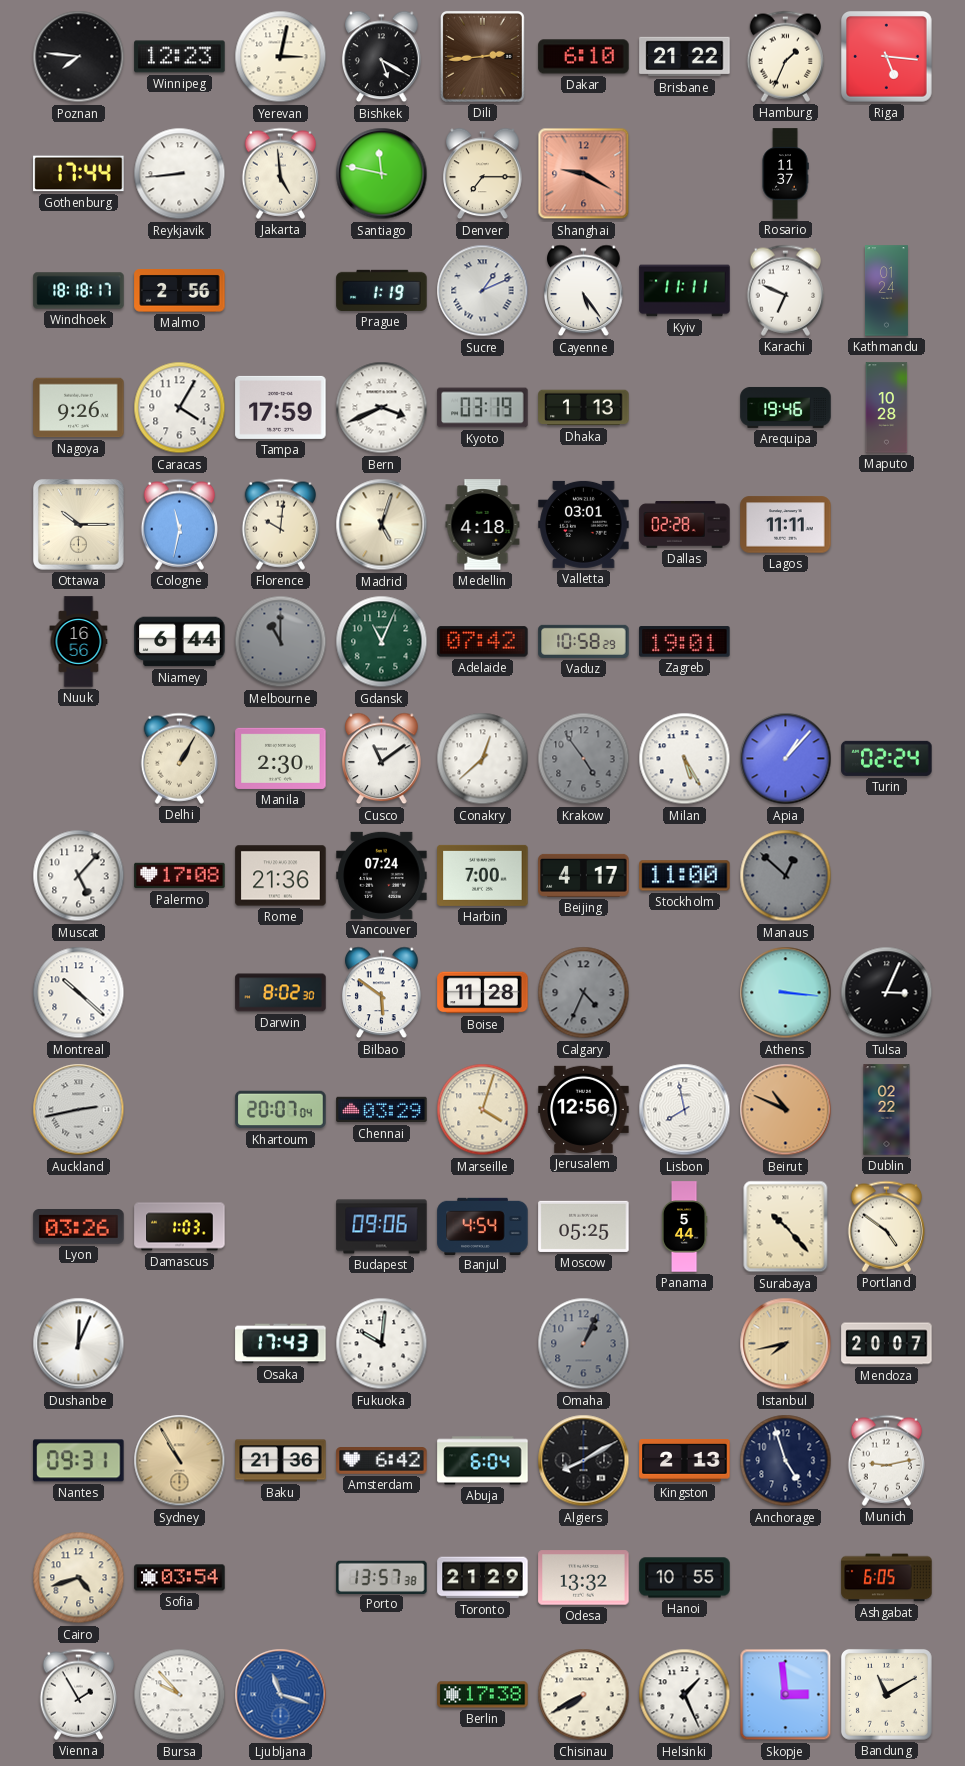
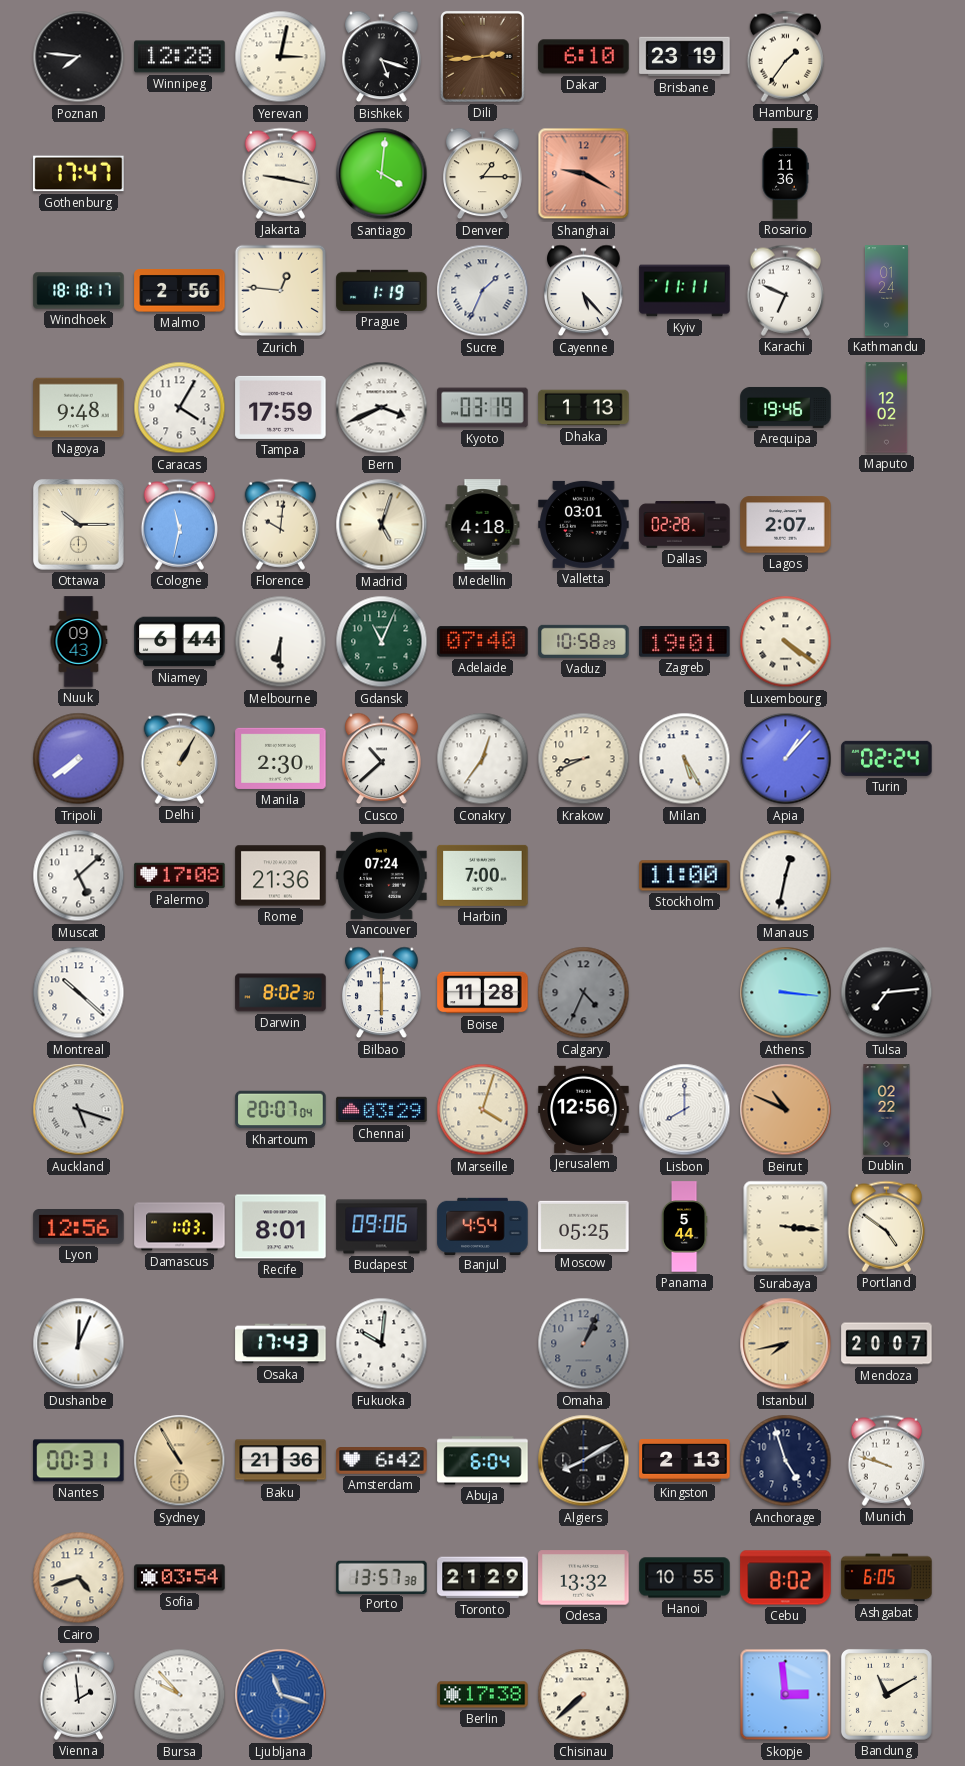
Winnipeg: 12:23 -> 12:28 (180, 57)
Bishkek: 5:20 -> 5:18 (382, 57)
Brisbane: 21:22 -> 23:19 (685, 57)
Hamburg: 1:34 -> 1:36 (785, 56)
Riga: 5:16 -> none (887, 57)
Gothenburg: 17:44 -> 17:47 (79, 174)
Reykjavik: 8:44 -> none (180, 174)
Jakarta: 4:59 -> 9:17 (280, 173)
Santiago: 11:47 -> 4:01 (382, 174)
Denver: 7:15 -> 1:15 (483, 174)
Rosario: 11:37 -> 11:36 (785, 174)
Zurich: none -> 12:46 (281, 291)
Sucre: 1:11 -> 1:34 (483, 291)
Cayenne: 5:24 -> 5:23 (584, 291)
Nagoya: 9:26 -> 9:48 (79, 408)
Maputo: 10:28 -> 12:02 (887, 408)
Lagos: 11:11 -> 2:07 (786, 525)
Nuuk: 16:56 -> 09:43 (79, 642)
Melbourne: 11:00 -> 6:30 (281, 642)
Melbourne dial: grey -> white (281, 642)
Adelaide: 07:42 -> 07:40 (483, 642)
Luxembourg: none -> 4:21 (786, 642)
Tripoli: none -> 7:39 (79, 759)
Cusco: 11:09 -> 10:38 (382, 759)
Conakry: 12:38 -> 12:36 (483, 759)
Krakow: 4:54 -> 8:41 (584, 759)
Krakow dial: grey -> cream (584, 759)
Muscat: 5:07 -> 5:08 (79, 876)
Beijing: 4:17 -> none (584, 875)
Manaus: 12:52 -> 12:32 (786, 876)
Manaus dial: grey -> white (786, 876)
Bilbao: 5:51 -> 6:00 (382, 993)
Tulsa: 3:04 -> 7:14 (887, 993)
Auckland: 2:43 -> 5:18 (79, 1110)
Lisbon: 7:58 -> 8:00 (685, 1110)
Lyon: 03:26 -> 12:56 (79, 1227)
Recife: none -> 8:01 (281, 1227)
Surabaya: 10:23 -> 3:16 (786, 1227)
Nantes: 09:31 -> 00:31 (79, 1461)
Munich: 9:13 -> 9:48 (886, 1460)
Cebu: none -> 8:02 (786, 1578)
Vienna: 1:55 -> 1:59 (78, 1694)
Chisinau: 7:40 -> 7:38 (584, 1695)
Helsinki: 1:26 -> none (685, 1695)
